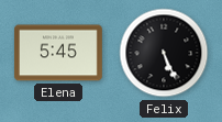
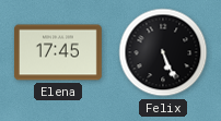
Elena: 5:45 -> 17:45 (58, 52)
